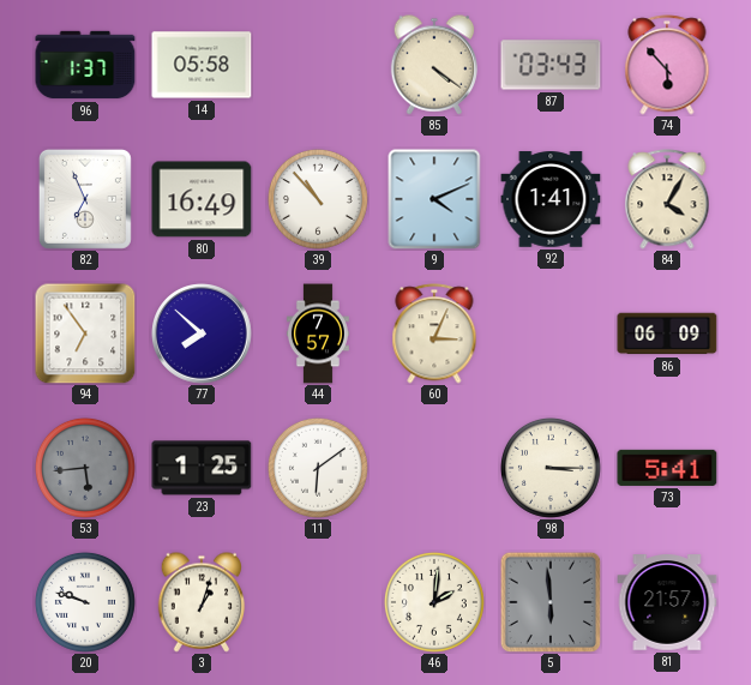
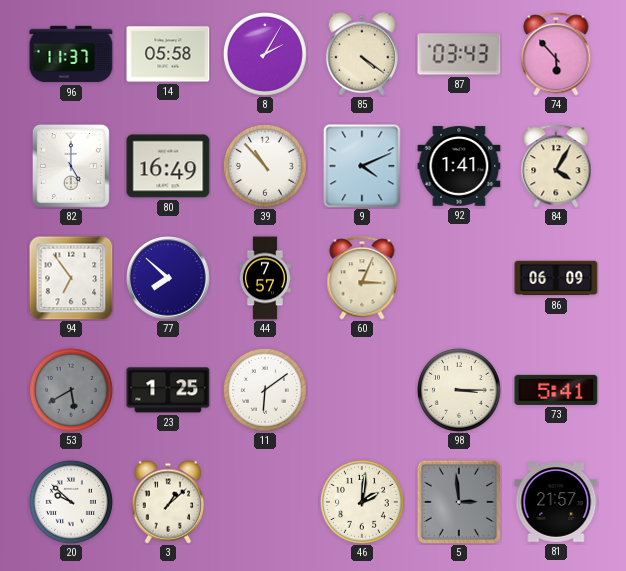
96: 1:37 -> 11:37 (71, 54)
8: none -> 2:05 (265, 54)
82: 6:56 -> 5:00 (71, 166)
53: 5:44 -> 5:40 (71, 390)
20: 9:48 -> 9:52 (71, 502)
3: 1:03 -> 1:08 (168, 502)
5: 5:59 -> 2:59 (459, 502)
